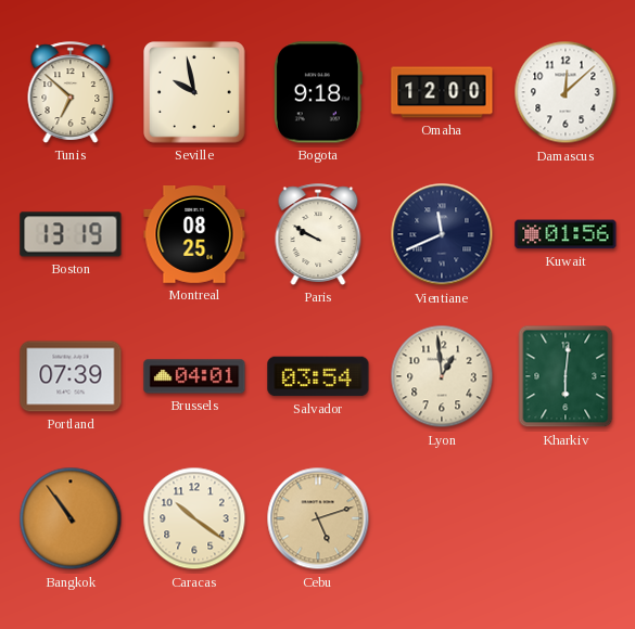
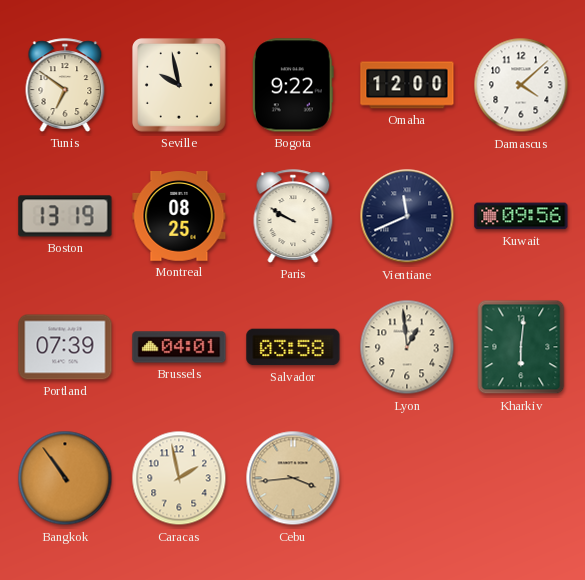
Tunis: 6:52 -> 6:51 (65, 85)
Bogota: 9:18 -> 9:22 (293, 85)
Damascus: 12:08 -> 4:08 (521, 85)
Kuwait: 01:56 -> 09:56 (521, 216)
Salvador: 03:54 -> 03:58 (293, 347)
Caracas: 10:21 -> 1:58 (179, 478)
Cebu: 5:12 -> 3:44 (293, 478)
